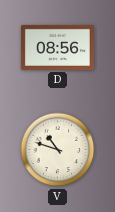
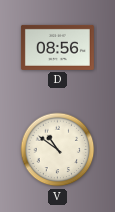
V: 10:48 -> 10:51 (58, 150)
